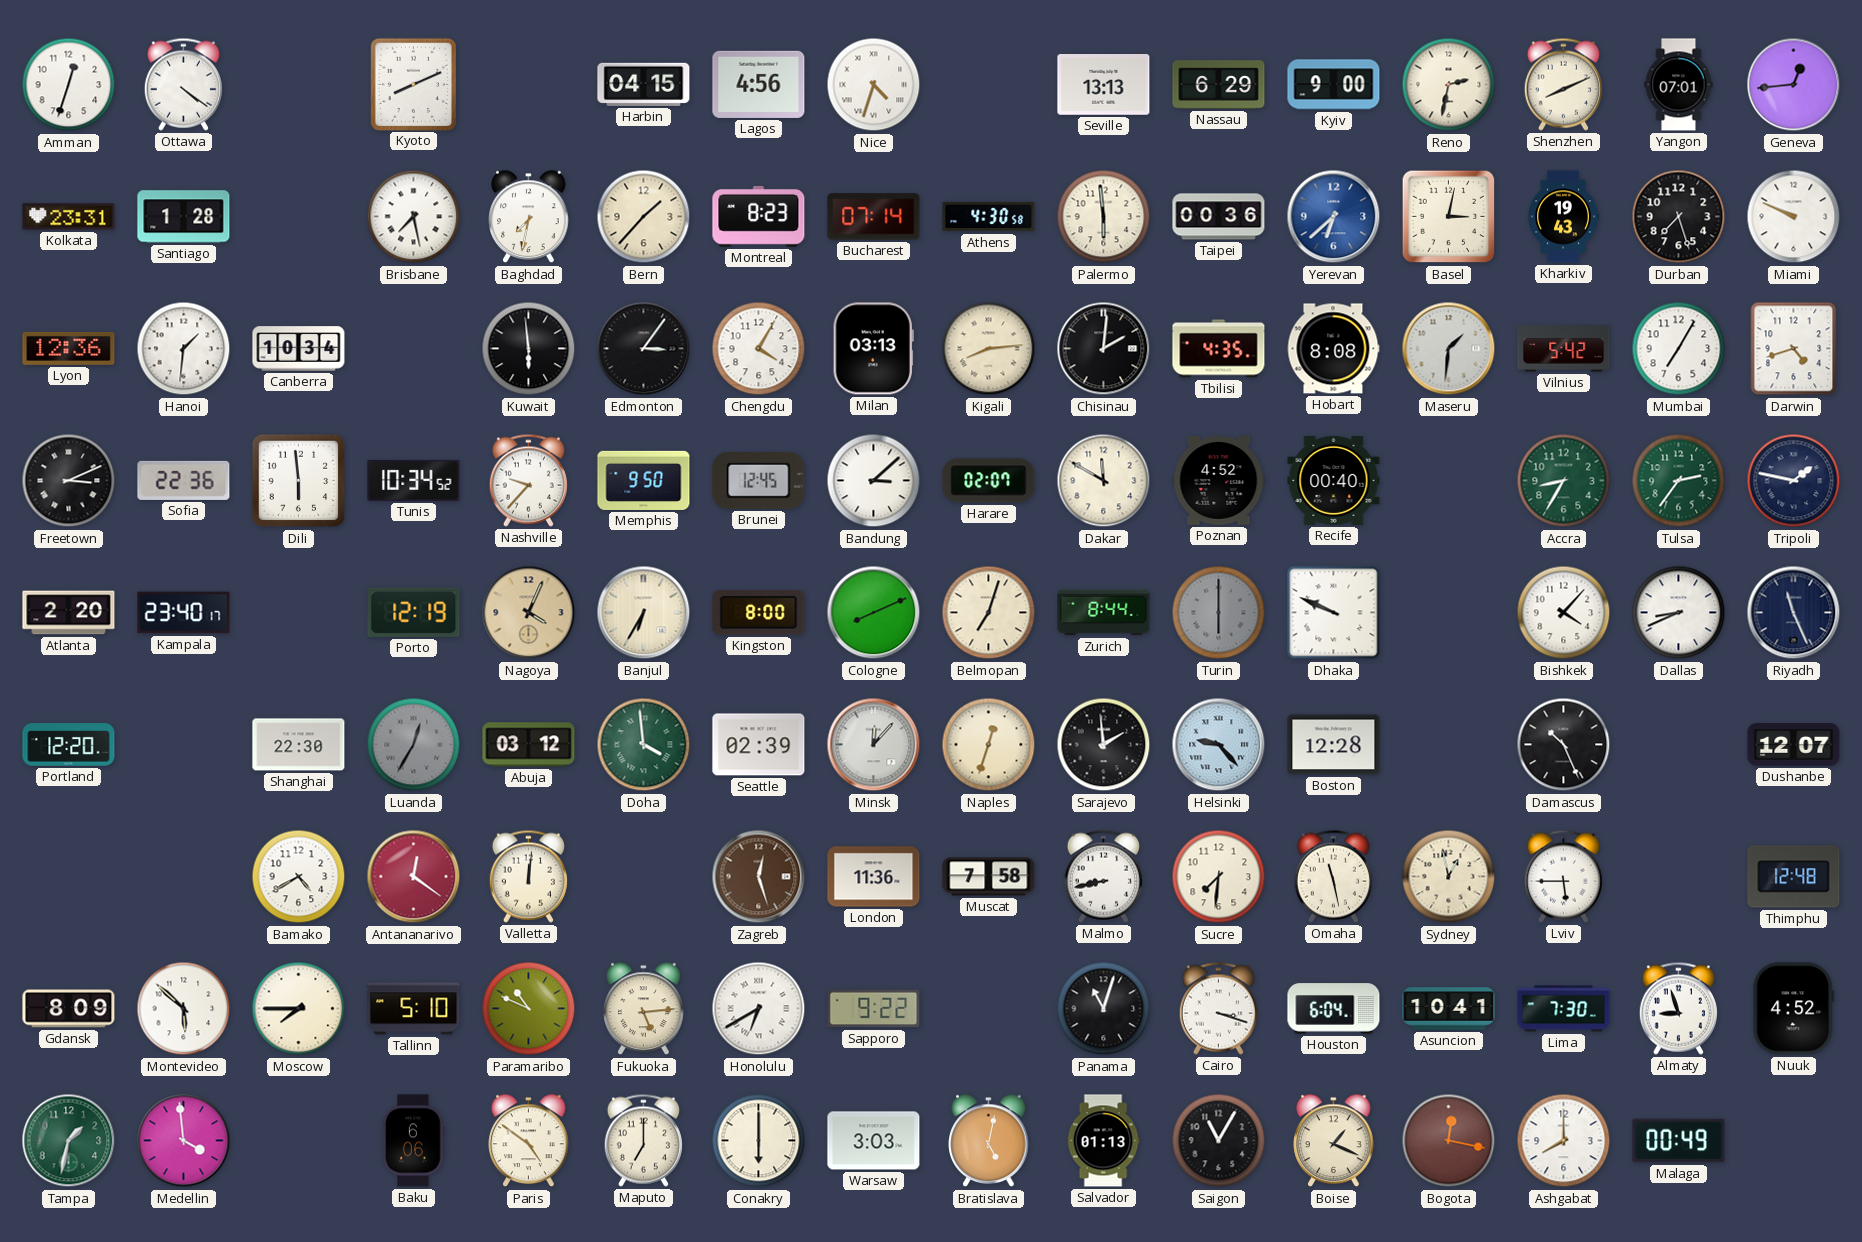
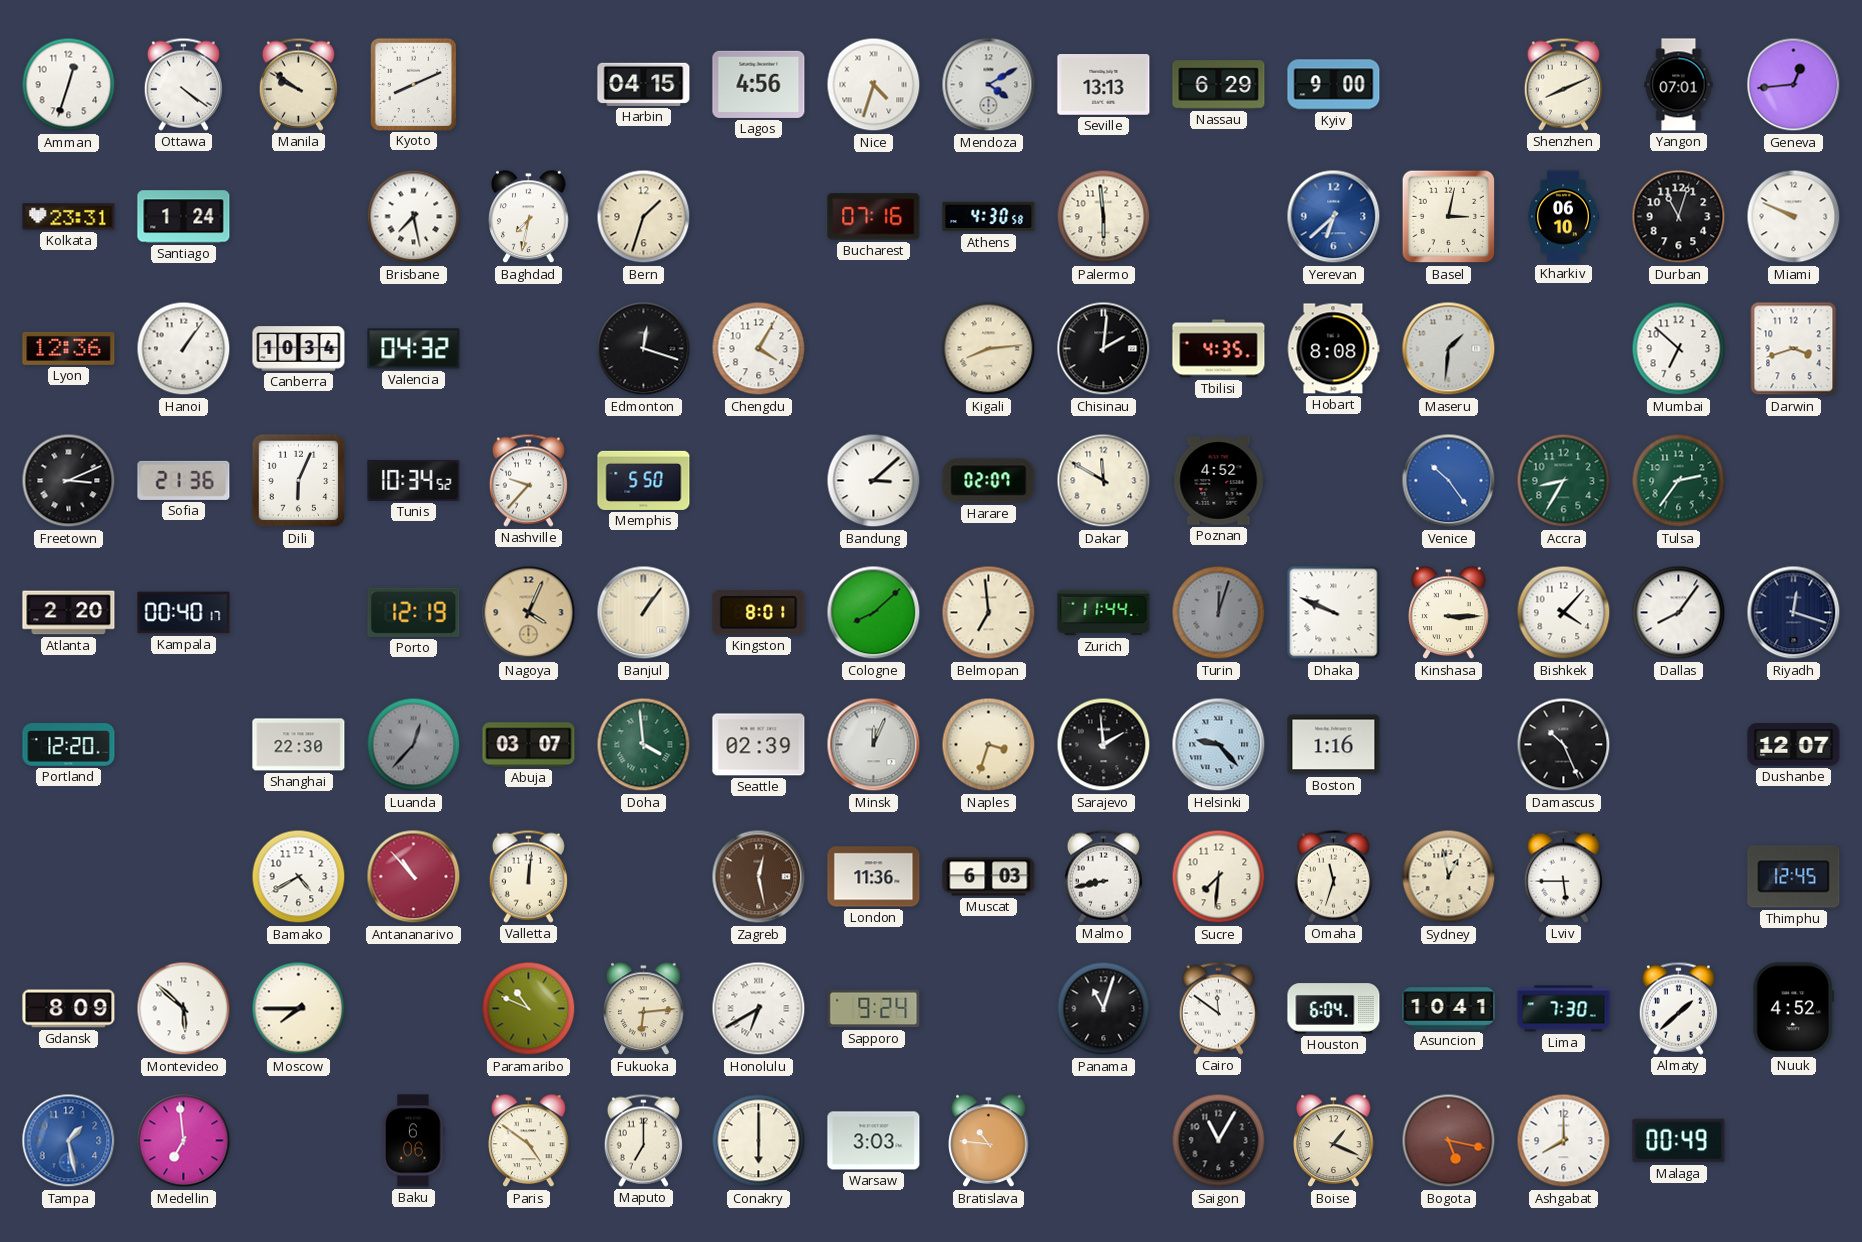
Manila: none -> 9:51 (298, 84)
Mendoza: none -> 4:10 (989, 85)
Reno: 2:32 -> none (1449, 85)
Santiago: 1:28 -> 1:24 (184, 217)
Bern: 1:37 -> 1:33 (644, 217)
Montreal: 8:23 -> none (759, 216)
Bucharest: 07:14 -> 07:16 (874, 217)
Taipei: 00:36 -> none (1219, 217)
Kharkiv: 19:43 -> 06:10 (1563, 217)
Durban: 7:27 -> 11:03 (1679, 217)
Hanoi: 1:31 -> 1:06 (184, 349)
Valencia: none -> 04:32 (414, 349)
Kuwait: 5:59 -> none (529, 349)
Edmonton: 3:06 -> 12:18 (644, 349)
Milan: 03:13 -> none (873, 349)
Vilnius: 5:42 -> none (1564, 349)
Mumbai: 7:05 -> 6:52 (1679, 349)
Darwin: 4:42 -> 3:42 (1794, 349)
Sofia: 22:36 -> 21:36 (184, 480)
Dili: 5:59 -> 6:04 (299, 481)
Memphis: 9:50 -> 5:50 (644, 480)
Brunei: 12:45 -> none (759, 480)
Recife: 00:40 -> none (1334, 480)
Venice: none -> 10:24 (1449, 481)
Tripoli: 1:47 -> none (1794, 481)
Kampala: 23:40 -> 00:40 (184, 613)
Banjul: 6:35 -> 1:06 (644, 613)
Kingston: 8:00 -> 8:01 (759, 613)
Cologne: 8:11 -> 8:08 (874, 613)
Belmopan: 7:03 -> 6:59 (989, 613)
Zurich: 8:44 -> 11:44 (1104, 613)
Turin: 6:00 -> 12:03 (1219, 613)
Kinshasa: none -> 3:15 (1449, 613)
Dallas: 8:41 -> 8:06 (1679, 613)
Riyadh: 11:26 -> 12:18 (1794, 613)
Luanda: 12:35 -> 12:37 (414, 745)
Abuja: 03:12 -> 03:07 (529, 745)
Minsk: 12:07 -> 12:04 (874, 745)
Naples: 12:33 -> 3:33 (989, 745)
Boston: 12:28 -> 1:16 (1334, 745)
Antananarivo: 12:21 -> 10:53 (414, 877)
Zagreb: 12:27 -> 12:28 (759, 877)
Muscat: 7:58 -> 6:03 (989, 877)
Omaha: 11:28 -> 11:33 (1333, 876)
Thimphu: 12:48 -> 12:45 (1794, 877)
Tallinn: 5:10 -> none (414, 1009)
Fukuoka: 5:14 -> 6:14 (644, 1009)
Sapporo: 9:22 -> 9:24 (874, 1009)
Cairo: 3:18 -> 11:51 (1218, 1008)
Almaty: 8:57 -> 1:38 (1678, 1008)
Tampa: 1:32 -> 1:28 (69, 1141)
Tampa dial: green -> blue (69, 1141)
Medellin: 3:59 -> 6:59 (184, 1141)
Bratislava: 5:02 -> 10:46 (989, 1141)
Salvador: 01:13 -> none (1103, 1141)
Bogota: 12:17 -> 5:17 (1449, 1141)
